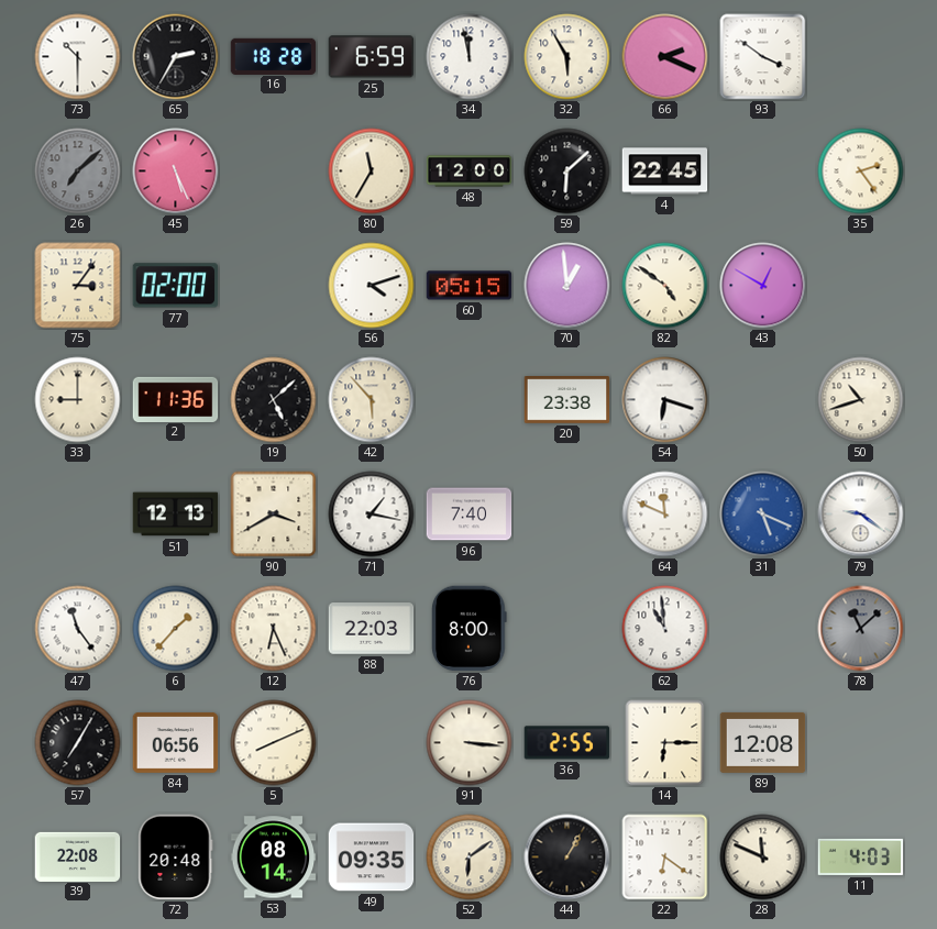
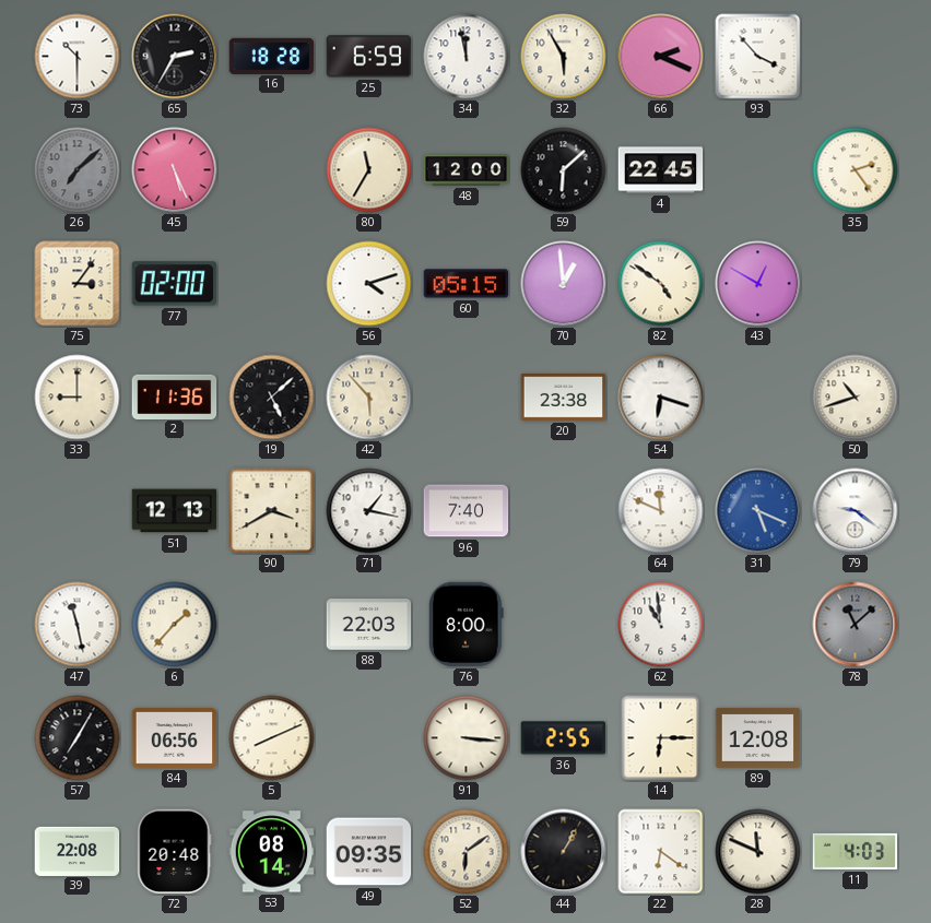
93: 3:51 -> 3:53 (758, 57)
47: 11:24 -> 11:28 (78, 625)
12: 6:26 -> none (274, 629)
